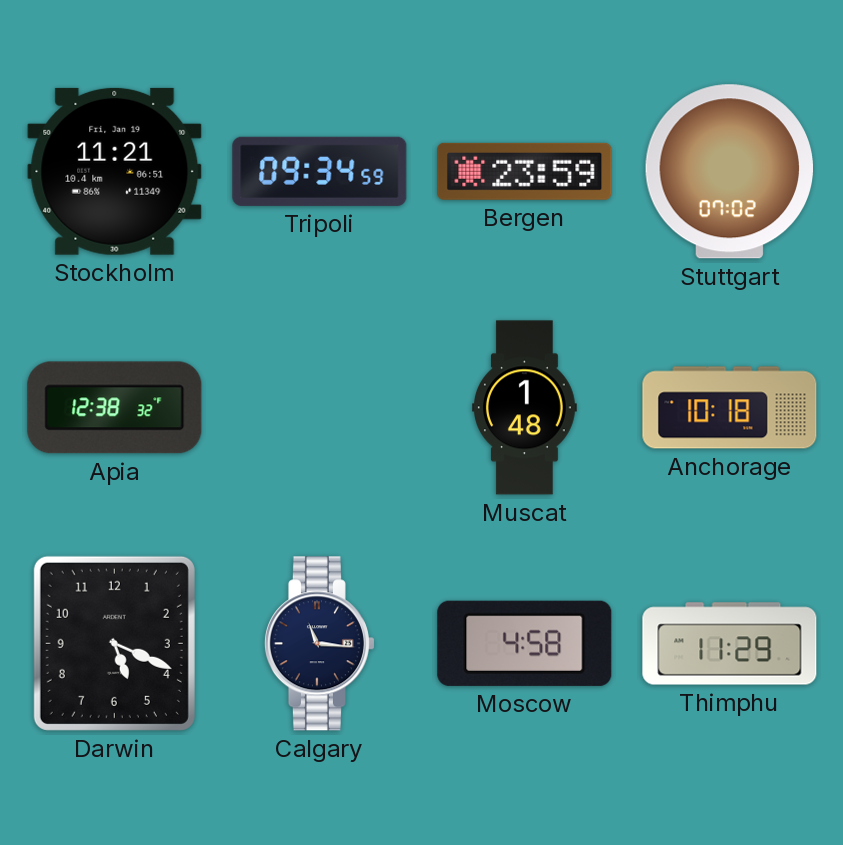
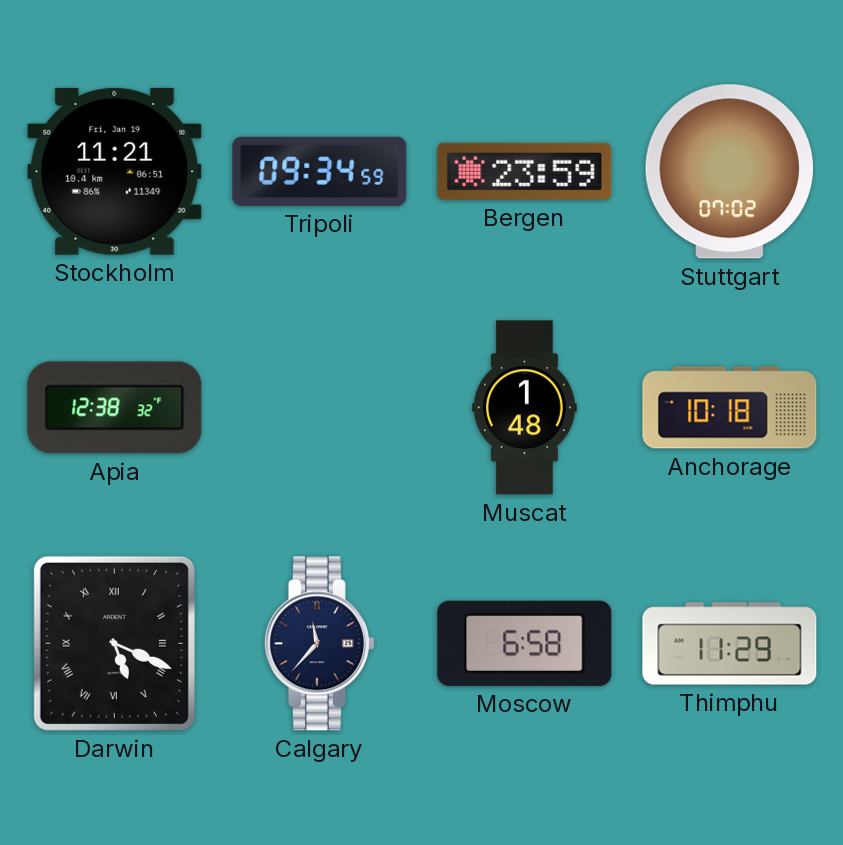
Darwin numerals: Arabic -> Roman (114, 643)
Calgary: 11:16 -> 11:37 (319, 644)
Moscow: 4:58 -> 6:58 (525, 643)
